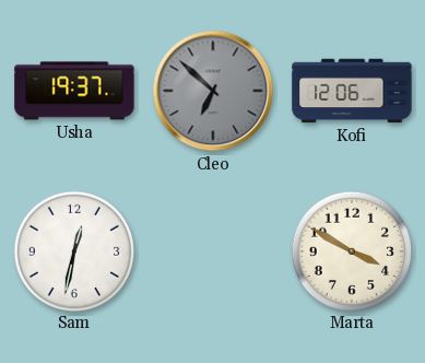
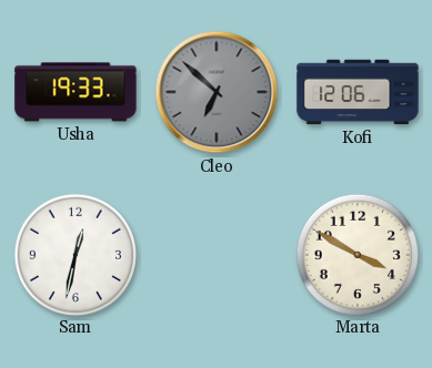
Usha: 19:37 -> 19:33 (76, 92)
